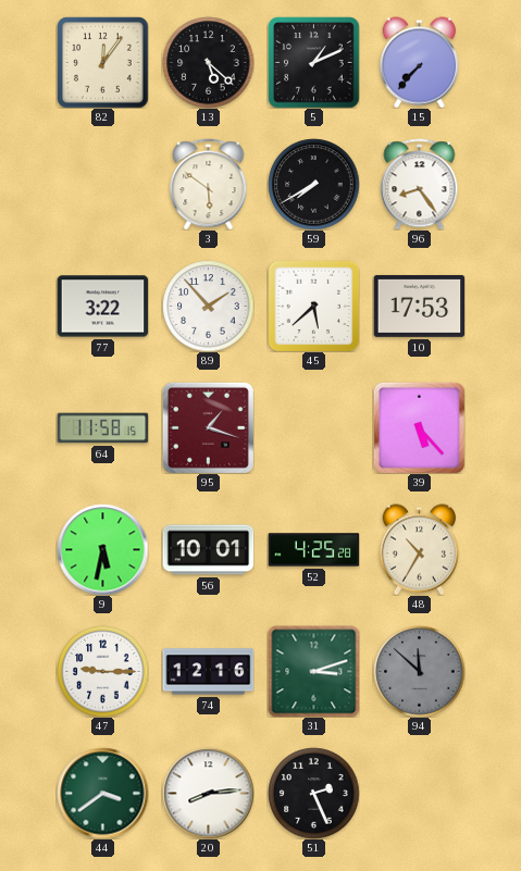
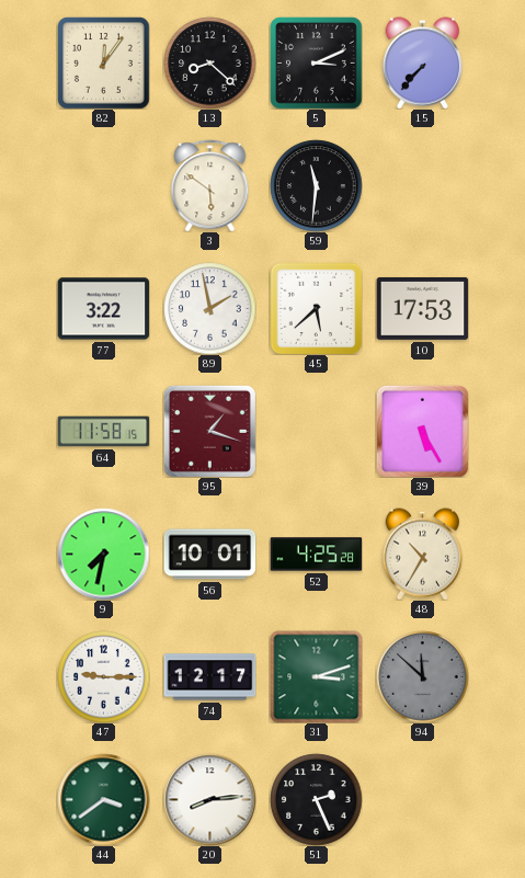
13: 5:22 -> 8:22 (209, 62)
5: 1:11 -> 3:11 (316, 62)
59: 7:40 -> 11:31 (316, 185)
96: 8:24 -> none (420, 184)
89: 1:53 -> 1:58 (209, 308)
39: 5:23 -> 5:25 (422, 431)
9: 5:32 -> 7:32 (103, 554)
74: 12:16 -> 12:17 (209, 677)
